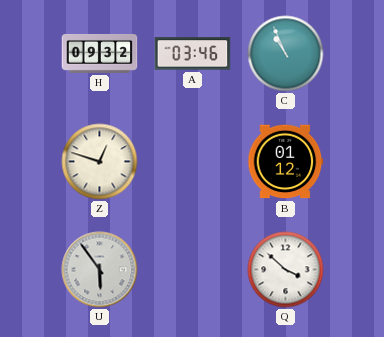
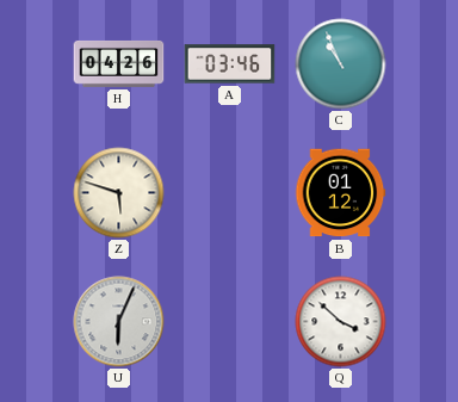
H: 09:32 -> 04:26 (119, 63)
Z: 12:48 -> 5:48 (119, 193)
U: 5:54 -> 6:04 (119, 322)
